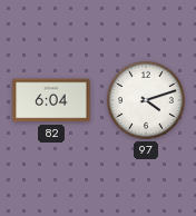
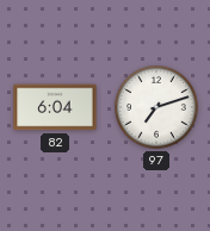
97: 4:12 -> 7:12 (157, 108)
